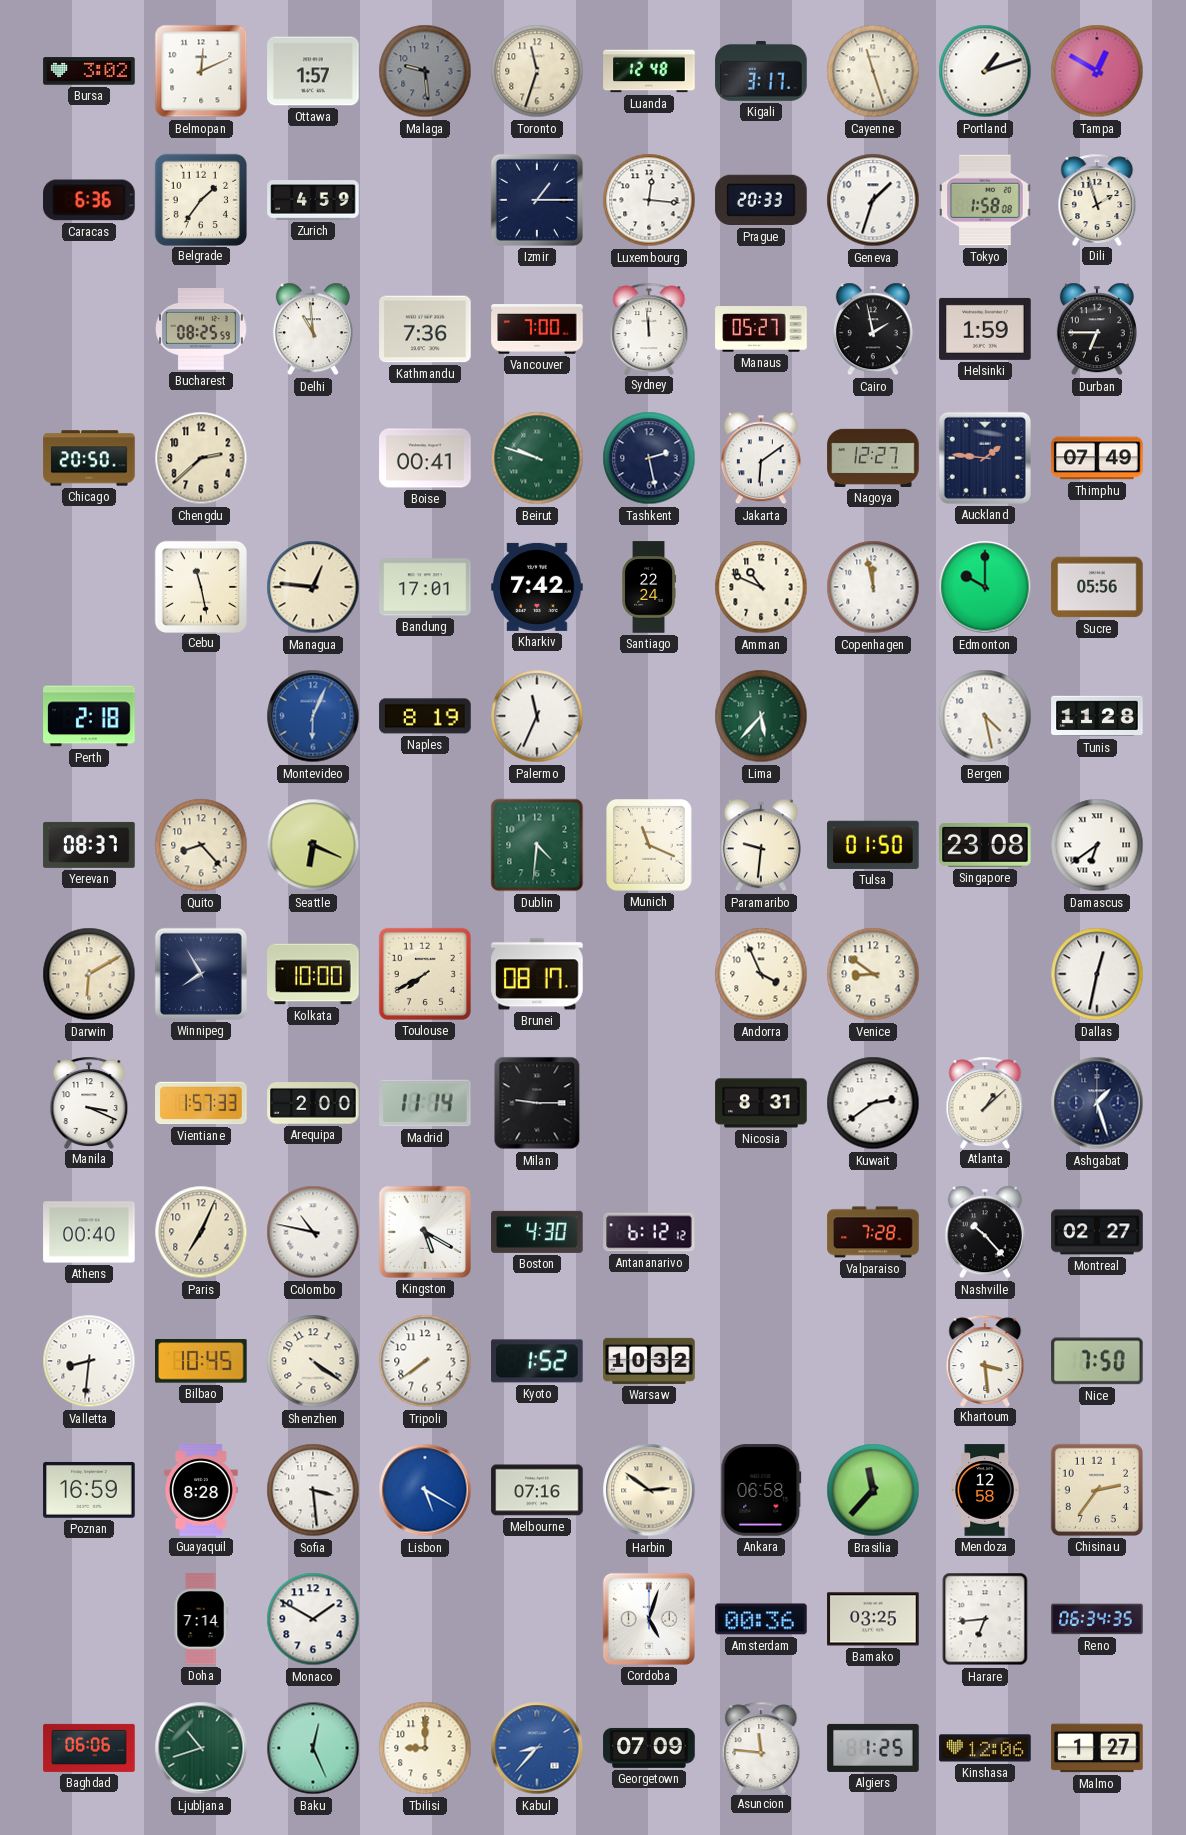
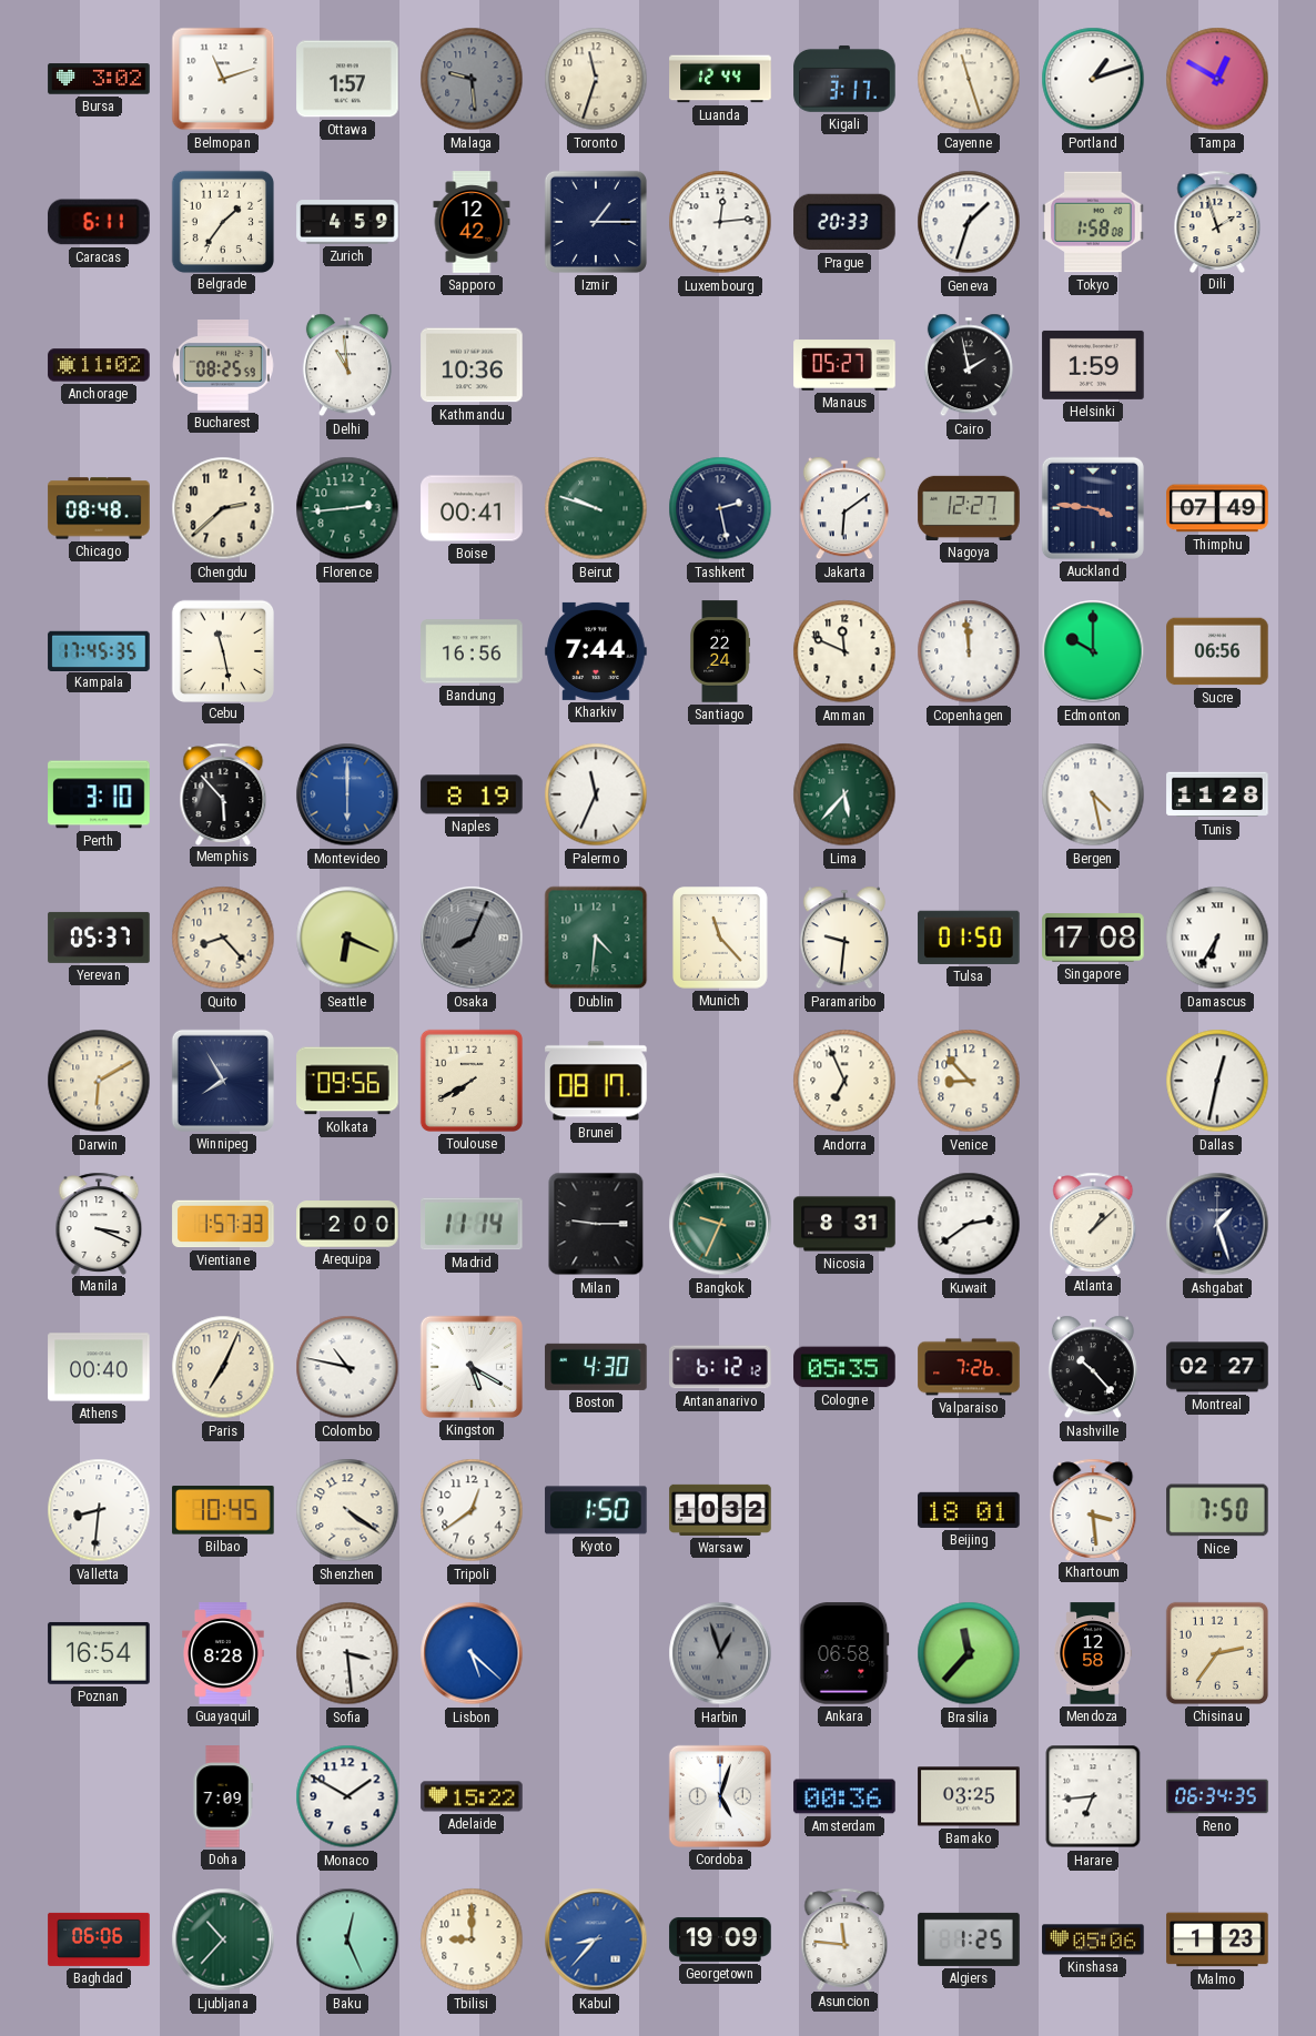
Belmopan: 12:11 -> 11:12 (223, 79)
Luanda: 12:48 -> 12:44 (720, 79)
Caracas: 6:36 -> 6:11 (99, 222)
Sapporo: none -> 12:42 (472, 222)
Luxembourg: 12:16 -> 12:14 (720, 222)
Anchorage: none -> 11:02 (99, 365)
Kathmandu: 7:36 -> 10:36 (472, 365)
Vancouver: 7:00 -> none (537, 329)
Sydney: 11:59 -> none (649, 328)
Durban: 6:45 -> none (1097, 329)
Chicago: 20:50 -> 08:48 (99, 508)
Florence: none -> 2:44 (347, 508)
Auckland: 1:46 -> 3:46 (1093, 508)
Kampala: none -> 17:45 (99, 650)
Managua: 12:46 -> none (313, 587)
Bandung: 17:01 -> 16:56 (472, 651)
Kharkiv: 7:42 -> 7:44 (596, 651)
Amman: 10:49 -> 11:49 (844, 651)
Copenhagen: 11:58 -> 11:59 (969, 651)
Sucre: 05:56 -> 06:56 (1217, 651)
Perth: 2:18 -> 3:10 (99, 794)
Memphis: none -> 5:53 (223, 793)
Montevideo: 6:04 -> 6:00 (347, 794)
Yerevan: 08:37 -> 05:37 (99, 938)
Osaka: none -> 8:04 (472, 938)
Munich: 11:19 -> 11:23 (721, 939)
Singapore: 23:08 -> 17:08 (1093, 938)
Damascus: 6:39 -> 6:35 (1217, 938)
Kolkata: 10:00 -> 09:56 (347, 1081)
Andorra: 3:56 -> 6:56 (844, 1081)
Venice: 8:51 -> 8:53 (969, 1081)
Bangkok: none -> 9:34 (720, 1224)
Cologne: none -> 05:35 (844, 1367)
Valparaiso: 7:28 -> 7:26 (969, 1367)
Tripoli: 7:39 -> 12:39 (472, 1510)
Kyoto: 1:52 -> 1:50 (596, 1510)
Beijing: none -> 18:01 (969, 1510)
Poznan: 16:59 -> 16:54 (99, 1653)
Lisbon: 5:20 -> 5:22 (472, 1653)
Melbourne: 07:16 -> none (537, 1490)
Harbin: 2:51 -> 12:57 (720, 1653)
Harbin dial: cream -> grey (720, 1653)
Doha: 7:14 -> 7:09 (223, 1796)
Adelaide: none -> 15:22 (472, 1796)
Ljubljana: 10:42 -> 10:37 (223, 1939)
Georgetown: 07:09 -> 19:09 (720, 1939)
Kinshasa: 12:06 -> 05:06 (1093, 1939)
Malmo: 1:27 -> 1:23 (1217, 1939)
